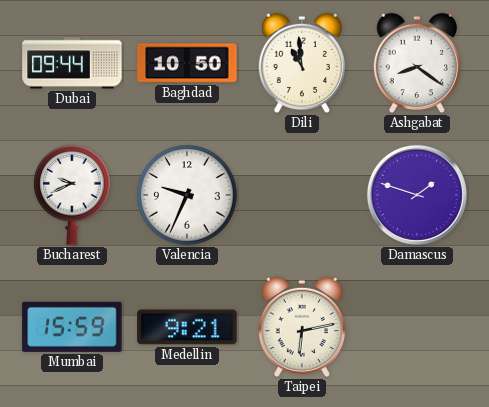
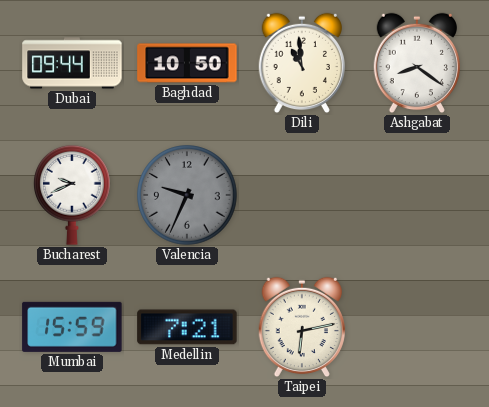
Valencia dial: white -> grey (187, 195)
Damascus: 1:48 -> none (417, 195)
Medellin: 9:21 -> 7:21 (187, 327)
